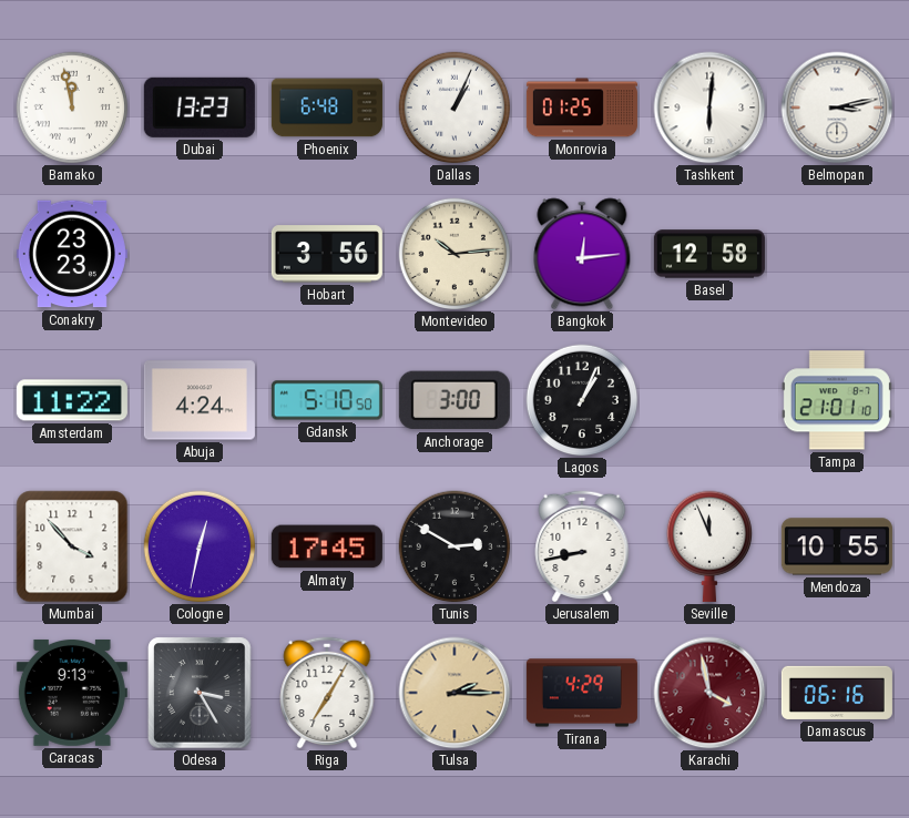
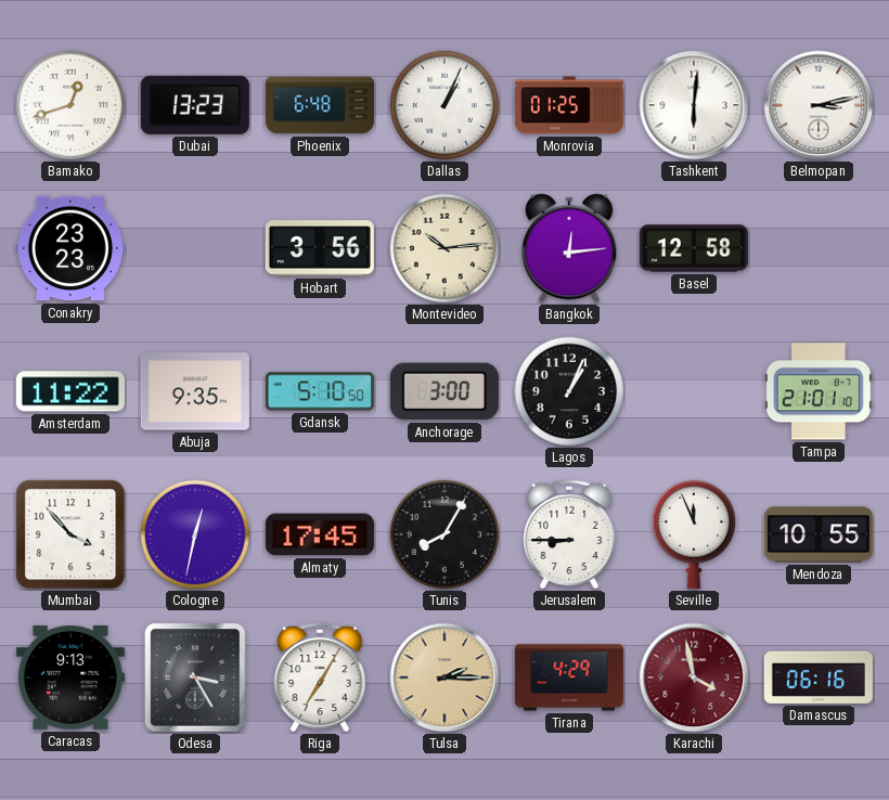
Bamako: 11:58 -> 12:42 (70, 105)
Abuja: 4:24 -> 9:35 (195, 391)
Tunis: 2:50 -> 8:05 (445, 534)
Jerusalem: 8:43 -> 8:45 (569, 534)
